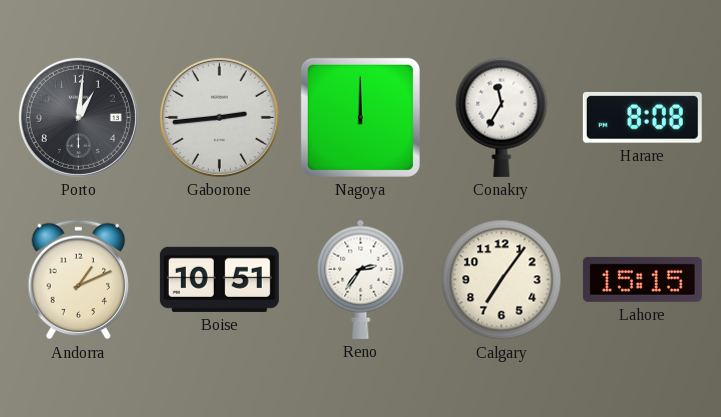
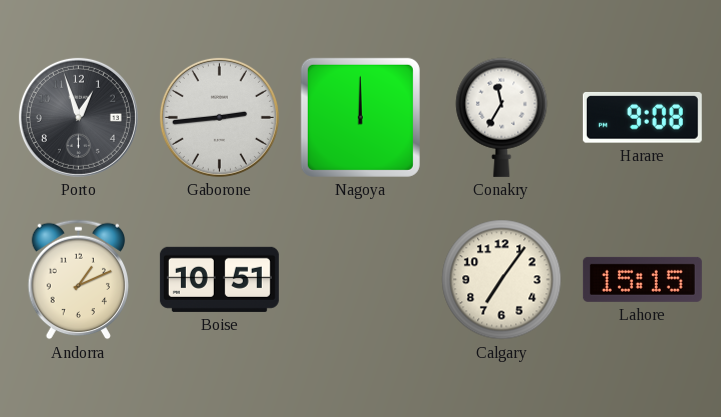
Porto: 1:01 -> 12:57 (78, 117)
Harare: 8:08 -> 9:08 (642, 117)
Reno: 2:36 -> none (361, 279)
